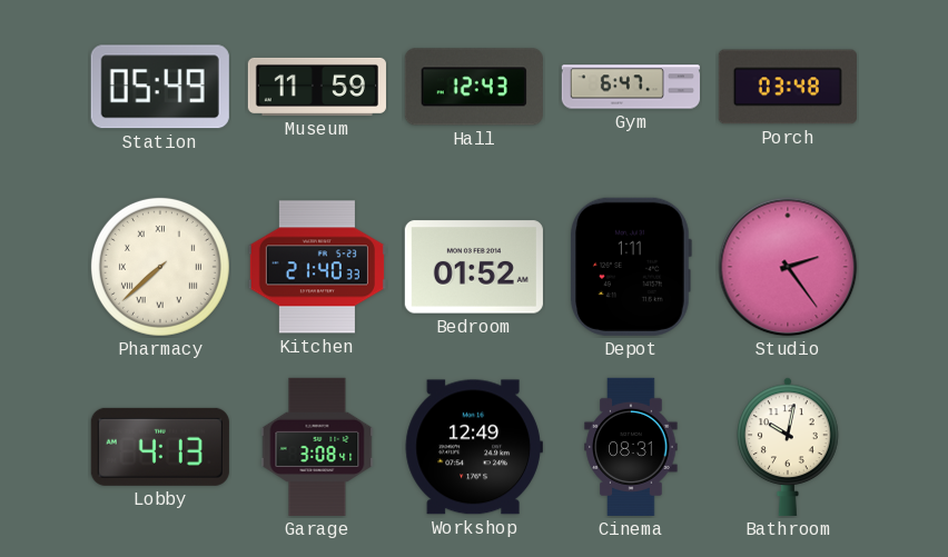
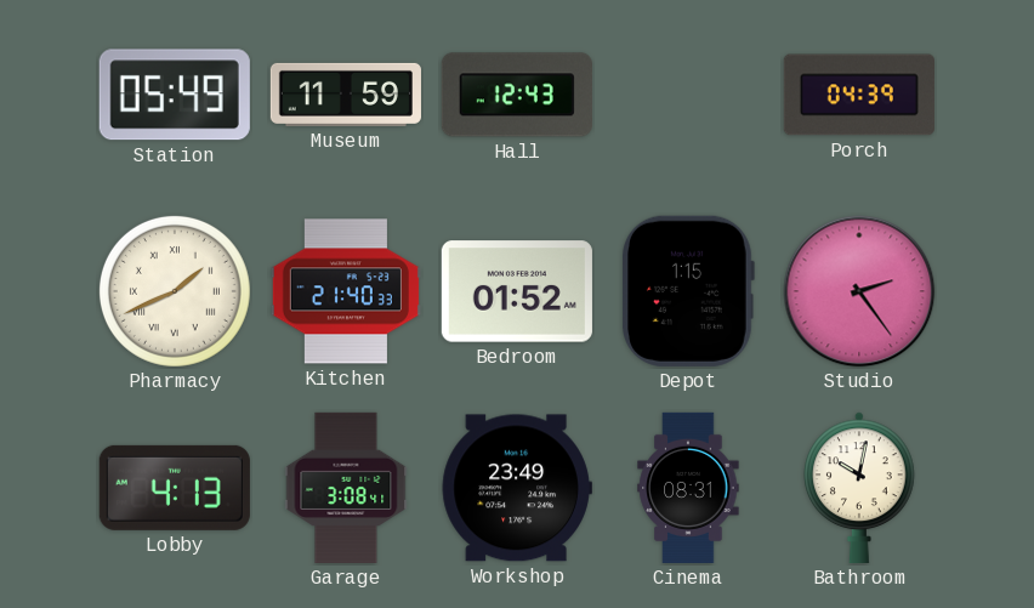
Gym: 6:47 -> none (631, 87)
Porch: 03:48 -> 04:39 (859, 95)
Pharmacy: 7:38 -> 1:41 (175, 291)
Depot: 1:11 -> 1:15 (688, 291)
Workshop: 12:49 -> 23:49 (517, 488)
